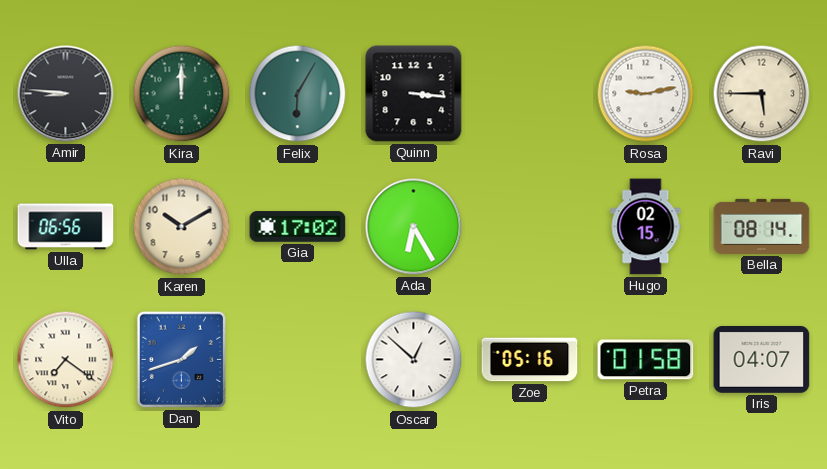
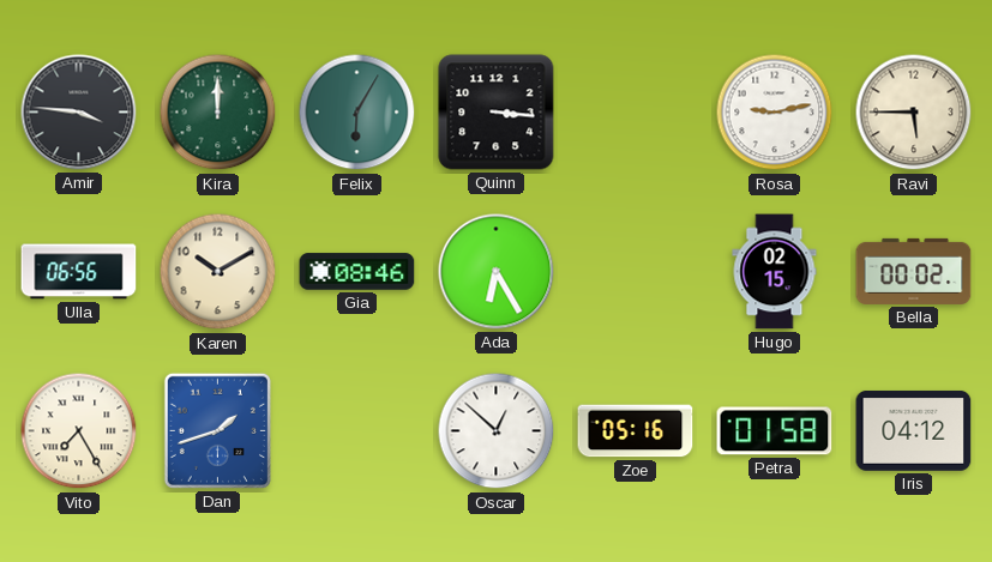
Amir: 8:46 -> 3:46 (79, 113)
Gia: 17:02 -> 08:46 (357, 272)
Bella: 08:14 -> 00:02 (914, 271)
Vito: 7:21 -> 7:25 (79, 431)
Iris: 04:07 -> 04:12 (914, 430)
